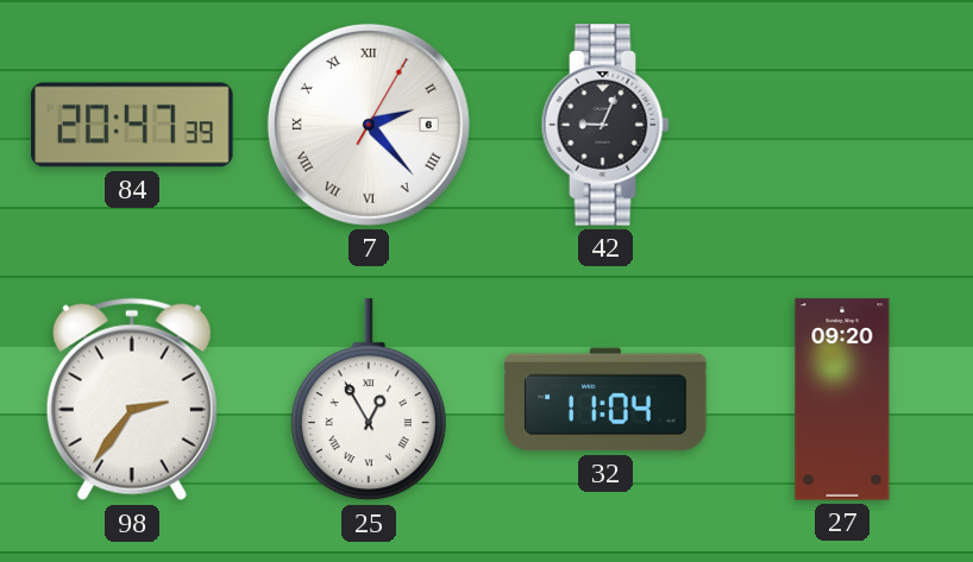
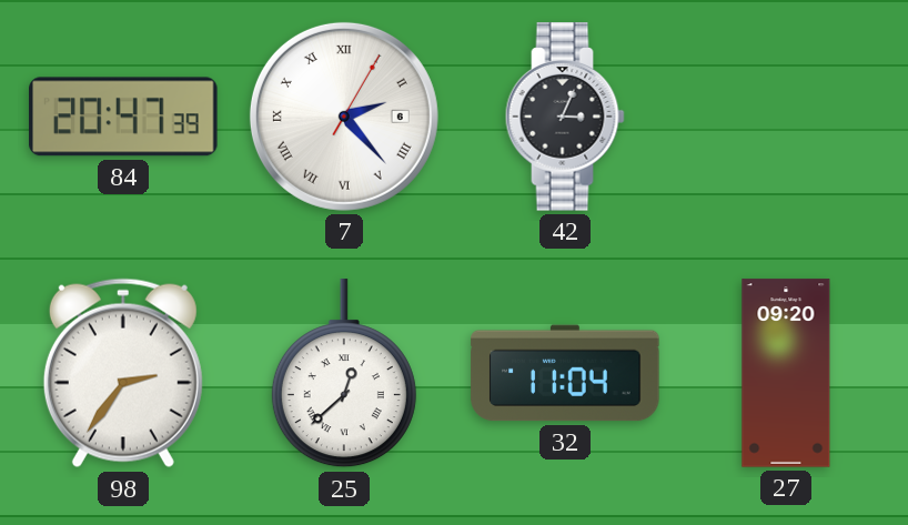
42: 9:04 -> 3:04 (565, 117)
25: 12:55 -> 12:38 (344, 374)
